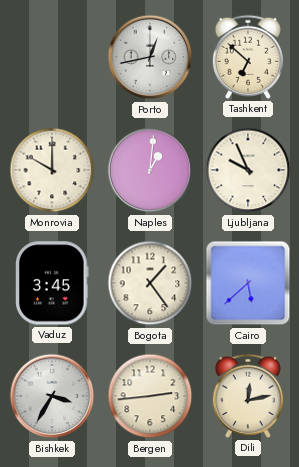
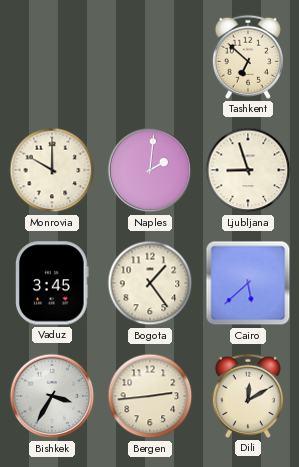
Porto: 12:43 -> none (150, 57)
Naples: 1:01 -> 2:01 (150, 170)
Ljubljana: 9:56 -> 8:57 (248, 170)
Dili: 12:13 -> 12:10 (248, 396)
